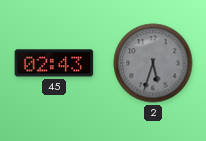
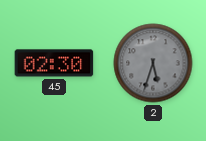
45: 02:43 -> 02:30 (54, 63)
